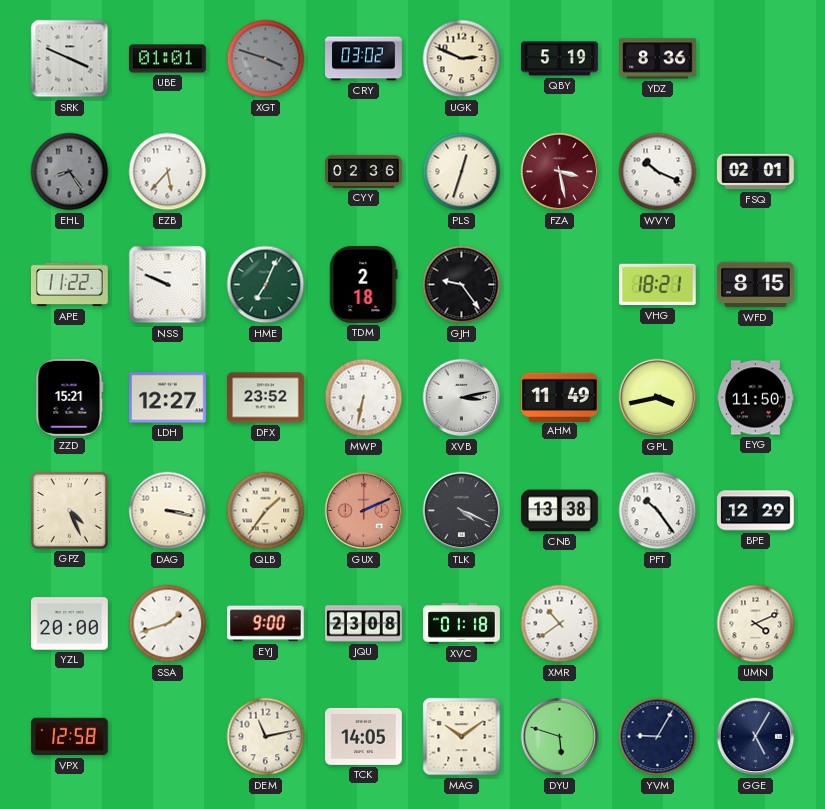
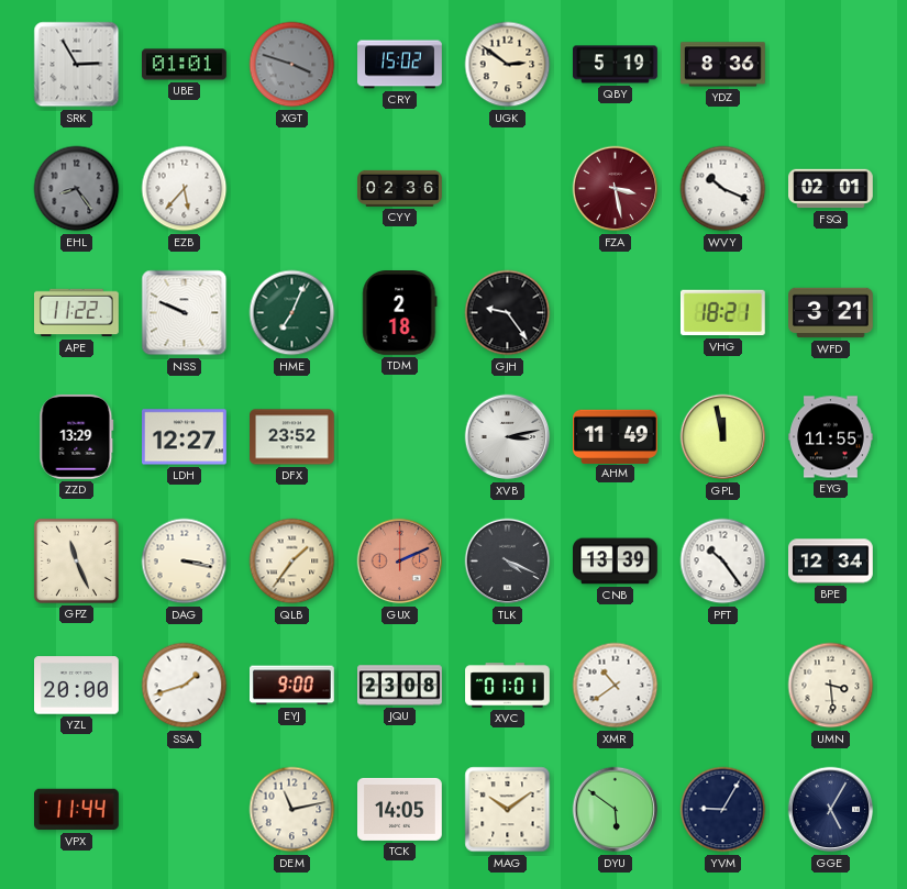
SRK: 3:49 -> 2:55 (77, 65)
CRY: 03:02 -> 15:02 (400, 65)
UGK: 2:49 -> 2:51 (508, 65)
PLS: 12:33 -> none (462, 172)
WFD: 8:15 -> 3:21 (831, 313)
ZZD: 15:21 -> 13:29 (77, 436)
MWP: 6:32 -> none (364, 398)
GPL: 3:43 -> 11:58 (723, 437)
EYG: 11:50 -> 11:55 (831, 437)
GPZ: 4:26 -> 11:26 (76, 560)
CNB: 13:38 -> 13:39 (616, 562)
BPE: 12:29 -> 12:34 (831, 562)
XVC: 01:18 -> 01:01 (508, 686)
UMN: 4:11 -> 3:29 (831, 686)
VPX: 12:58 -> 11:44 (77, 810)
DYU: 5:48 -> 5:51 (616, 810)
